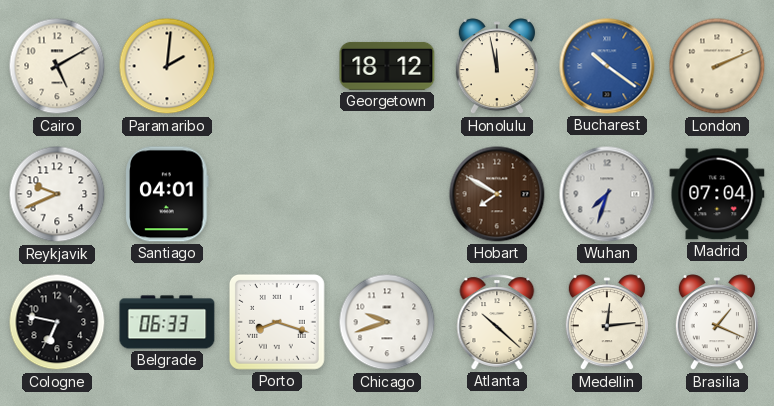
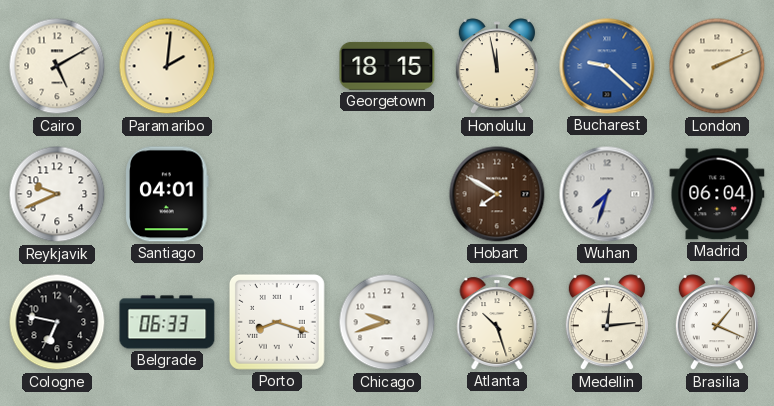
Georgetown: 18:12 -> 18:15 (387, 66)
Bucharest: 10:21 -> 9:22 (607, 66)
Madrid: 07:04 -> 06:04 (717, 194)
Atlanta: 10:22 -> 10:27 (497, 322)
